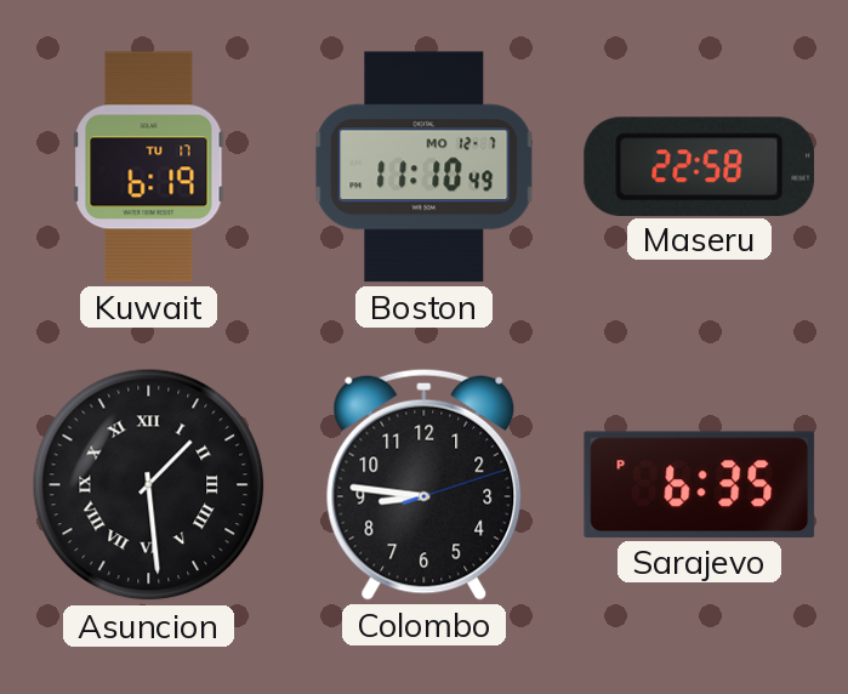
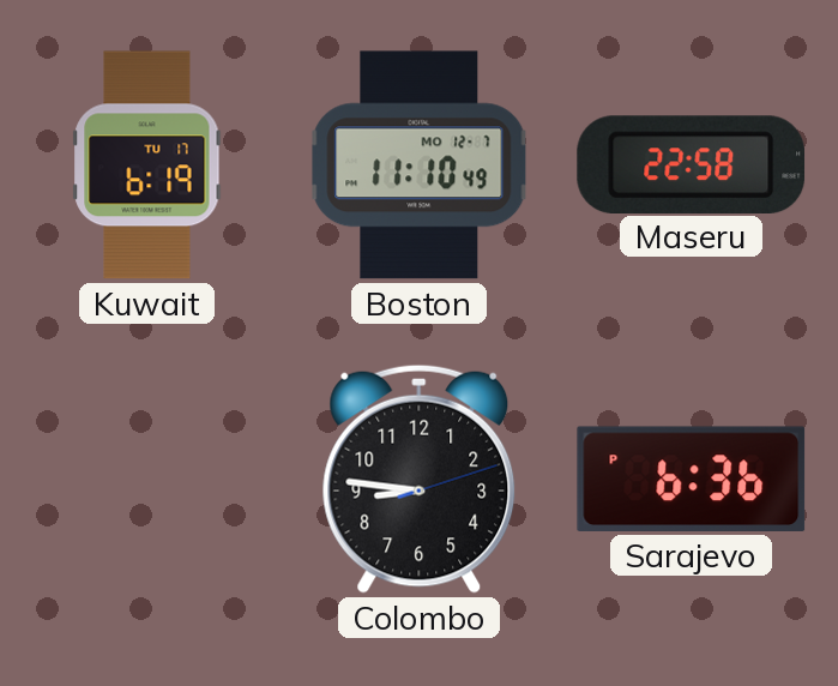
Asuncion: 1:29 -> none (149, 485)
Sarajevo: 6:35 -> 6:36 (692, 479)
